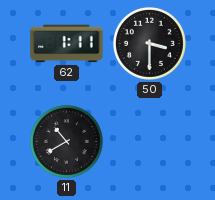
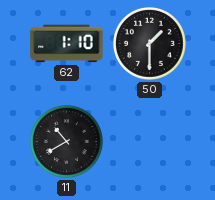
62: 1:11 -> 1:10 (67, 44)
50: 3:30 -> 1:30 (149, 43)
